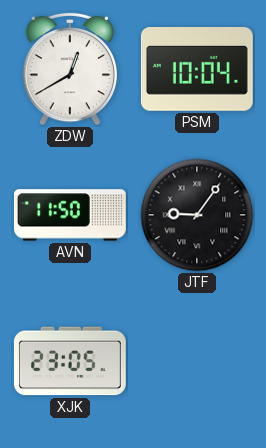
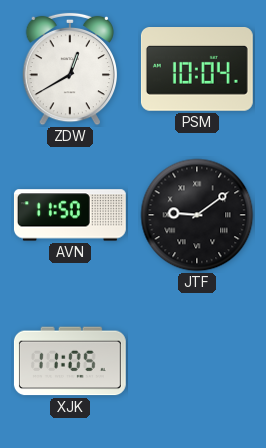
JTF: 9:06 -> 9:09 (197, 215)
XJK: 23:05 -> 11:05 (70, 361)
